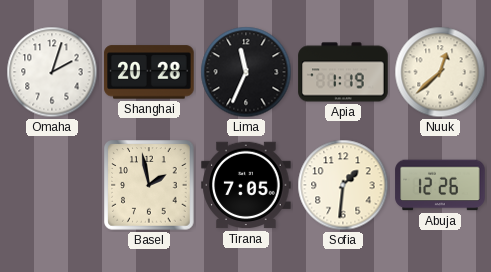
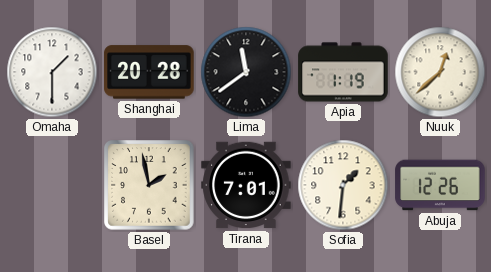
Omaha: 2:03 -> 1:30 (52, 72)
Lima: 11:34 -> 11:39 (246, 72)
Tirana: 7:05 -> 7:01 (246, 185)
